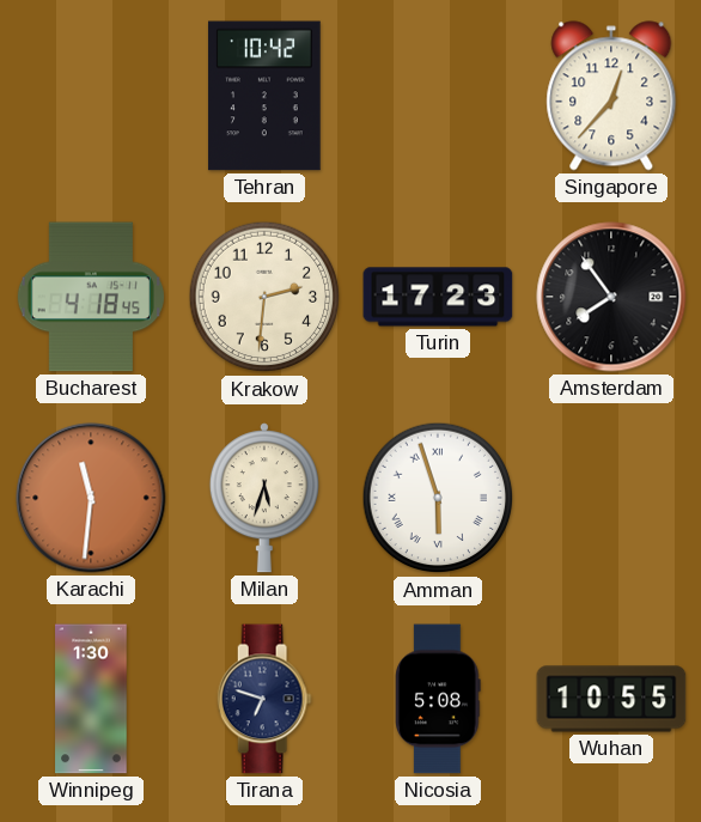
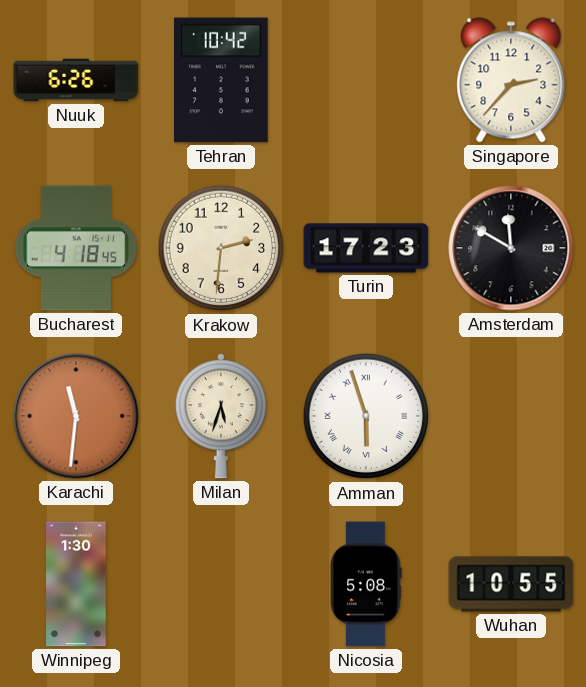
Nuuk: none -> 6:26 (76, 80)
Singapore: 12:37 -> 2:37 (511, 80)
Amsterdam: 7:54 -> 11:50 (511, 248)
Tirana: 6:48 -> none (264, 699)
